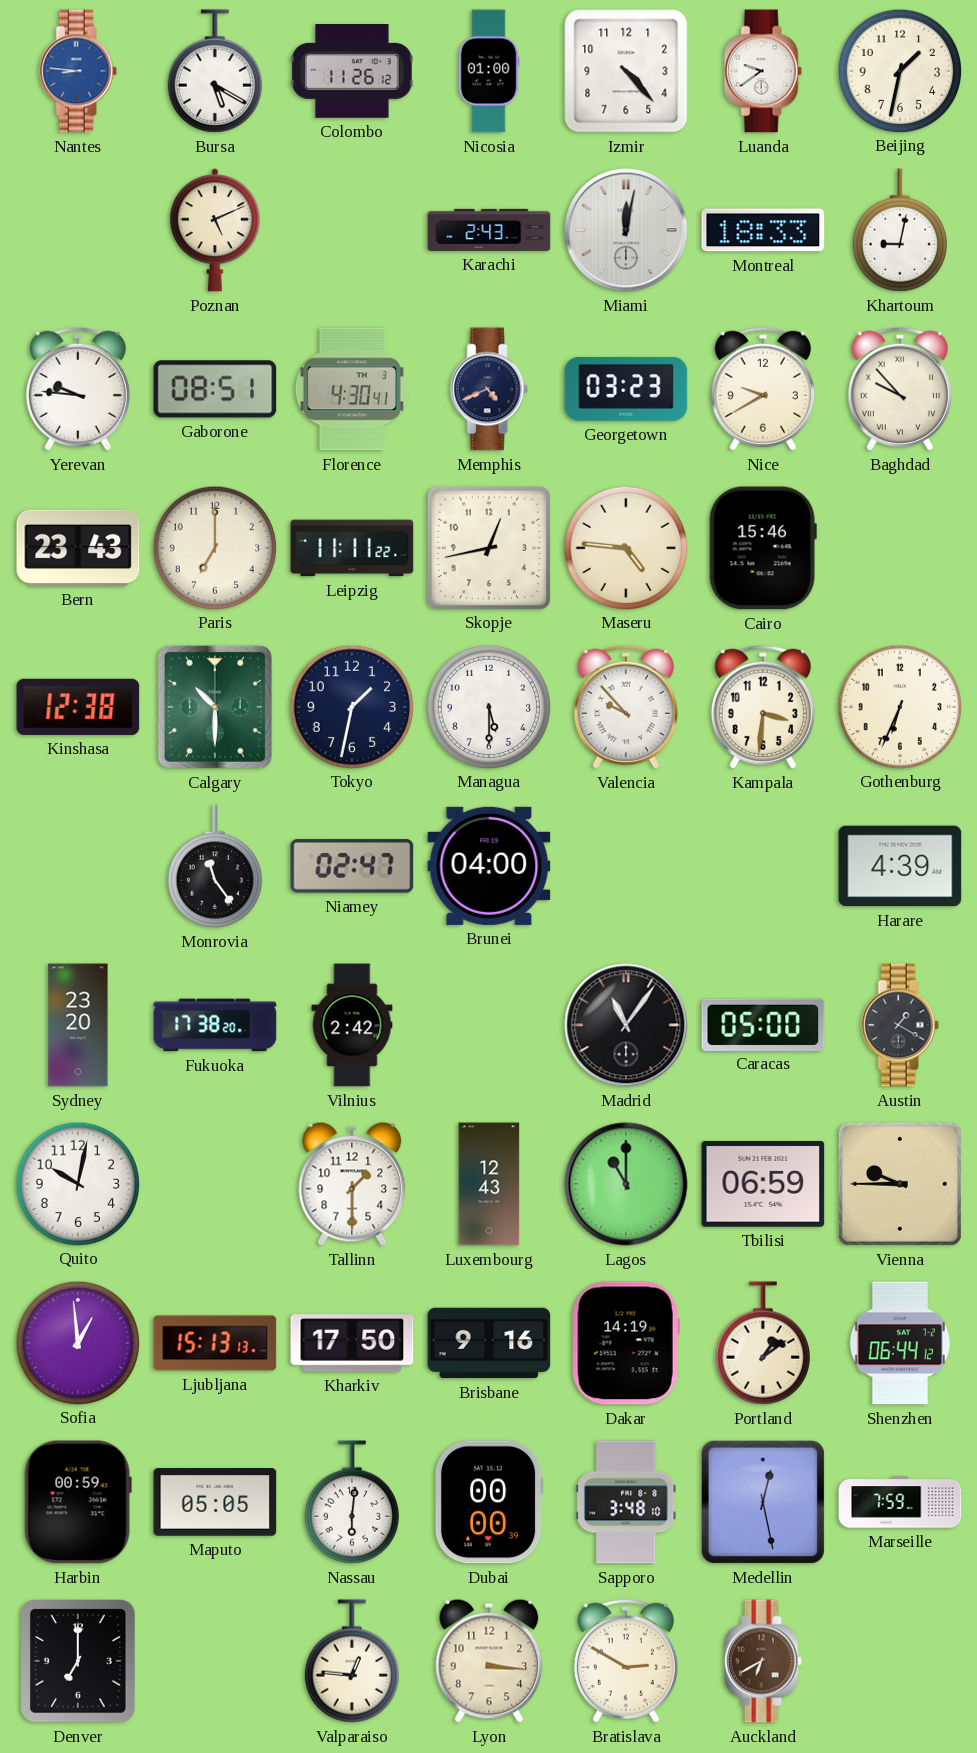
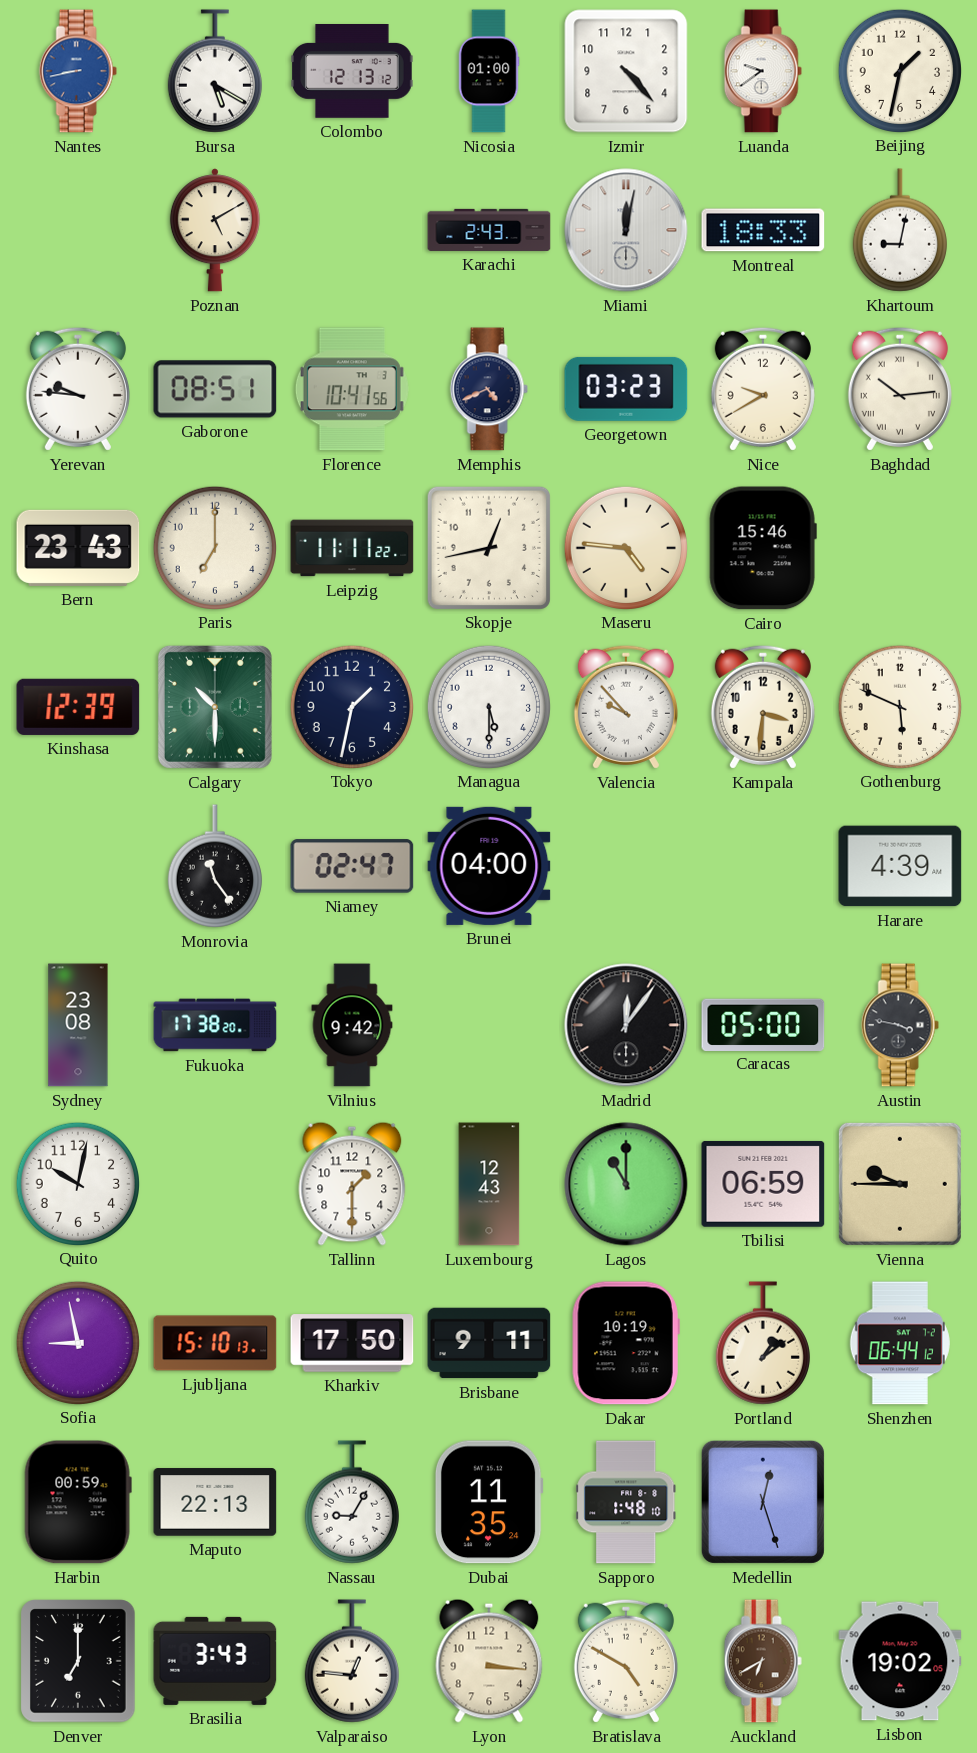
Nantes: 8:46 -> 8:43 (78, 71)
Colombo: 11:26 -> 12:13 (352, 72)
Poznan: 5:11 -> 5:10 (215, 230)
Florence: 4:30 -> 10:41 (352, 389)
Baghdad: 9:53 -> 10:14 (900, 389)
Kinshasa: 12:38 -> 12:39 (78, 707)
Gothenburg: 6:34 -> 5:49 (899, 706)
Sydney: 23:20 -> 23:08 (78, 1025)
Vilnius: 2:42 -> 9:42 (352, 1025)
Madrid: 11:06 -> 12:06 (626, 1025)
Austin: 1:20 -> 3:47 (900, 1025)
Sofia: 12:59 -> 8:58 (77, 1342)
Ljubljana: 15:13 -> 15:10 (215, 1343)
Brisbane: 9:16 -> 9:11 (489, 1343)
Dakar: 14:19 -> 10:19 (626, 1343)
Maputo: 05:05 -> 22:13 (215, 1502)
Nassau: 6:01 -> 9:05 (352, 1502)
Dubai: 00:00 -> 11:35 (489, 1502)
Sapporo: 3:48 -> 1:48 (626, 1502)
Medellin: 12:28 -> 12:27 (763, 1502)
Marseille: 7:59 -> none (900, 1502)
Brasilia: none -> 3:43 (215, 1661)
Bratislava: 2:50 -> 4:50 (626, 1661)
Lisbon: none -> 19:02 (900, 1661)
